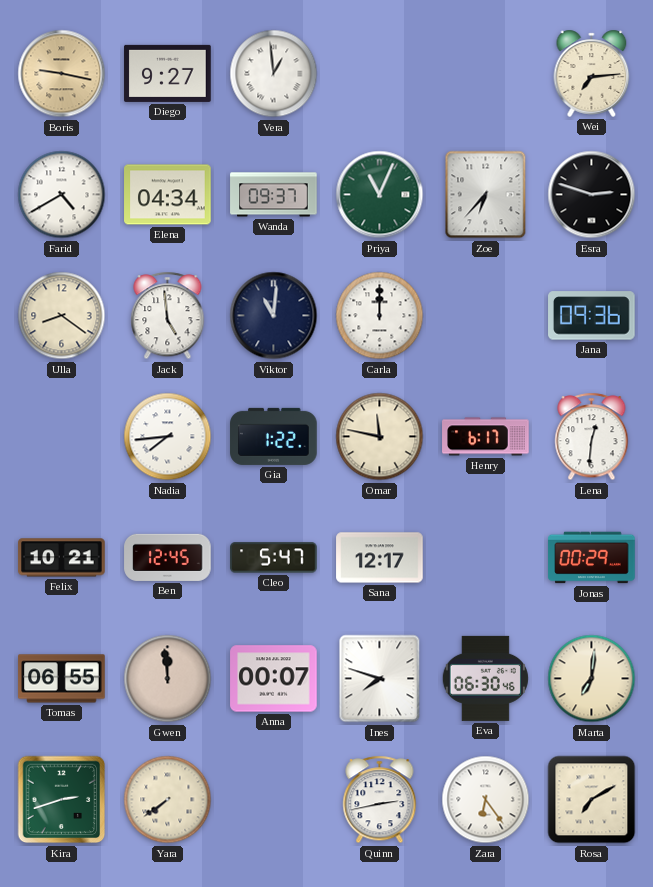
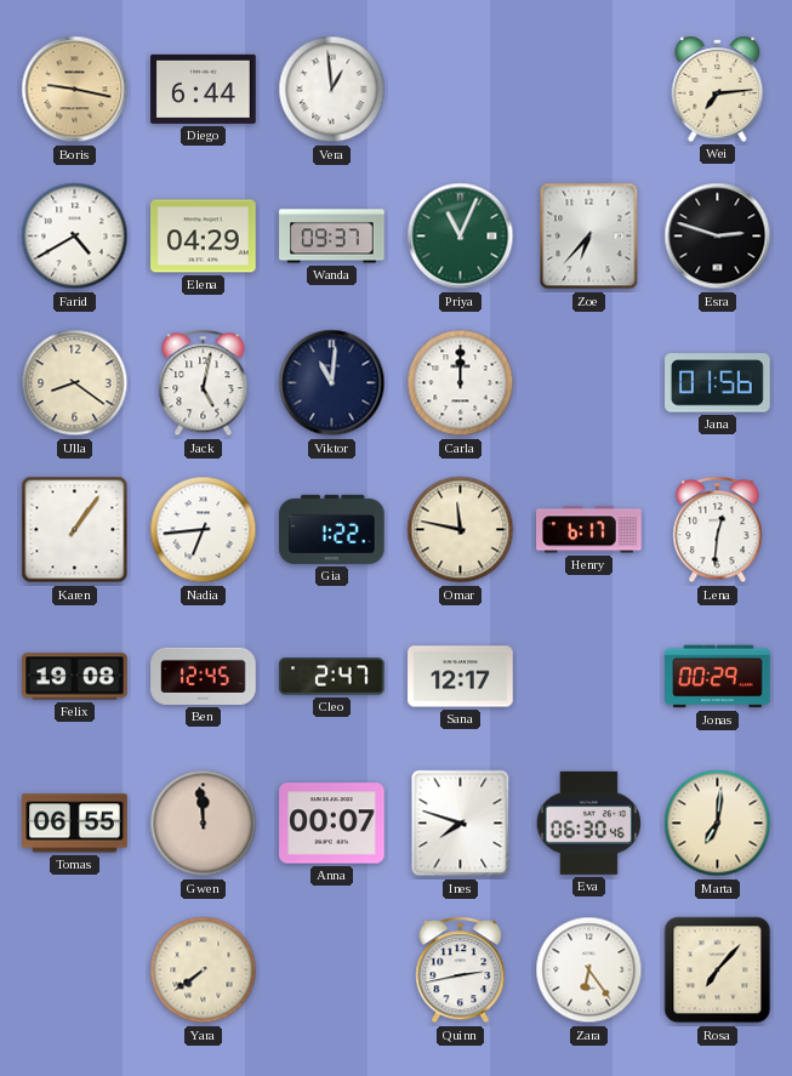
Diego: 9:27 -> 6:44 (204, 89)
Elena: 04:34 -> 04:29 (204, 237)
Jack: 4:59 -> 5:02 (204, 383)
Jana: 09:36 -> 01:56 (718, 383)
Karen: none -> 1:06 (75, 530)
Nadia: 7:44 -> 6:44 (204, 530)
Felix: 10:21 -> 19:08 (75, 677)
Cleo: 5:47 -> 2:47 (332, 677)
Kira: 2:42 -> none (62, 800)
Rosa: 7:10 -> 7:07 (718, 970)
